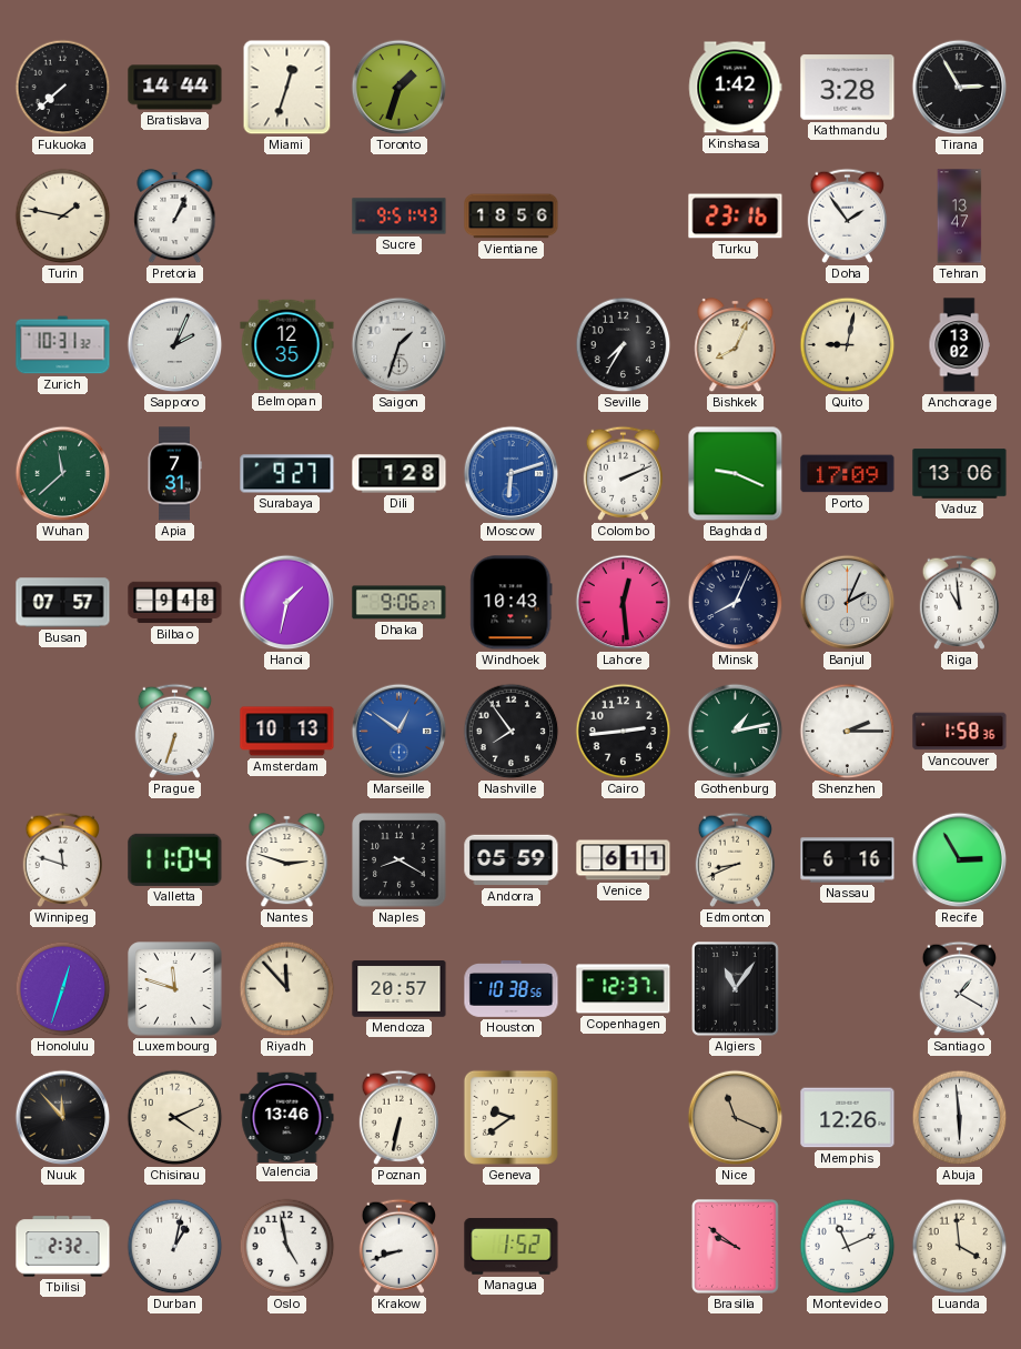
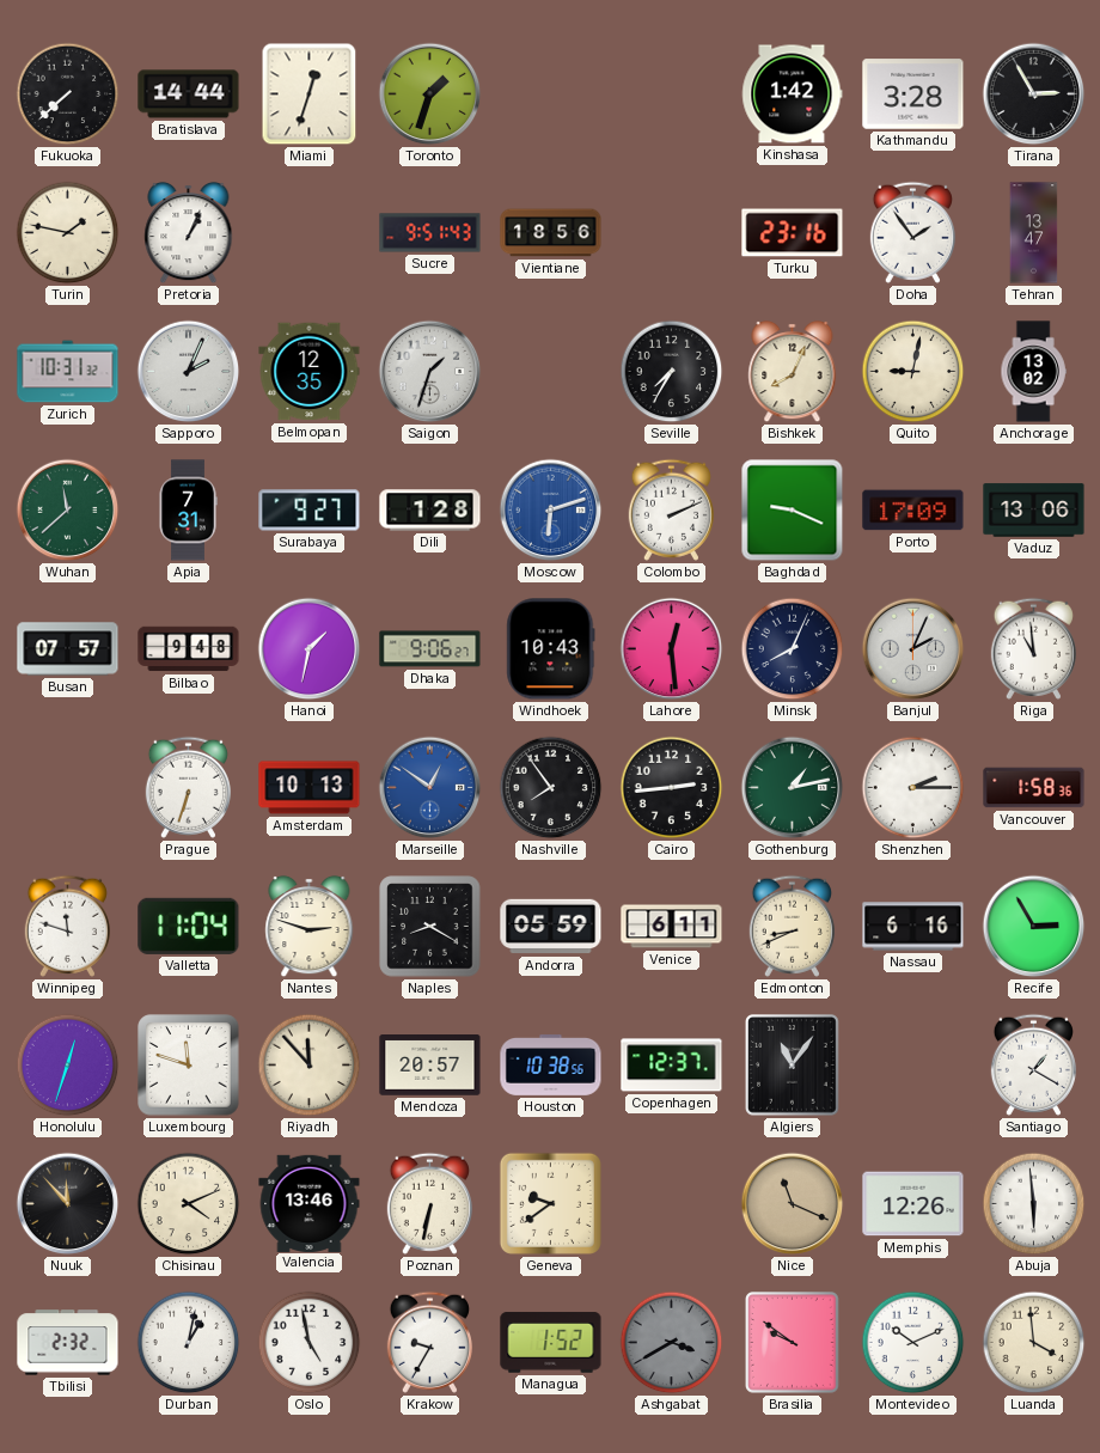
Krakow: 8:42 -> 9:35 (429, 1342)
Ashgabat: none -> 3:40 (672, 1343)
Montevideo: 11:11 -> 10:11 (913, 1343)
